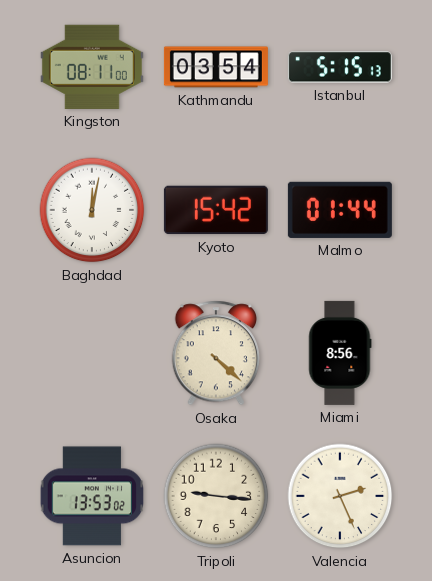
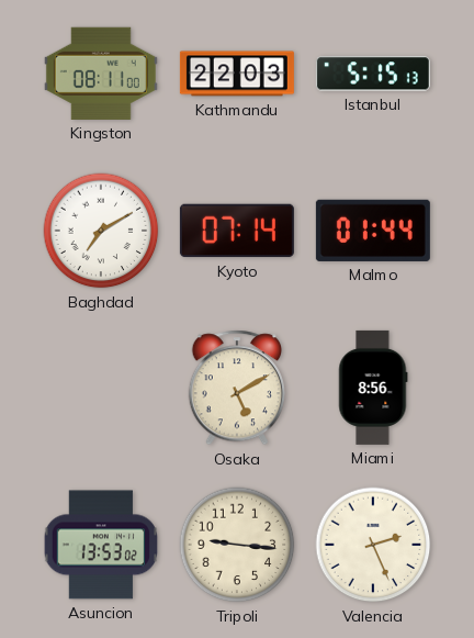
Kathmandu: 03:54 -> 22:03 (237, 74)
Baghdad: 12:02 -> 7:10 (101, 231)
Kyoto: 15:42 -> 07:14 (237, 231)
Osaka: 4:22 -> 5:10 (236, 388)
